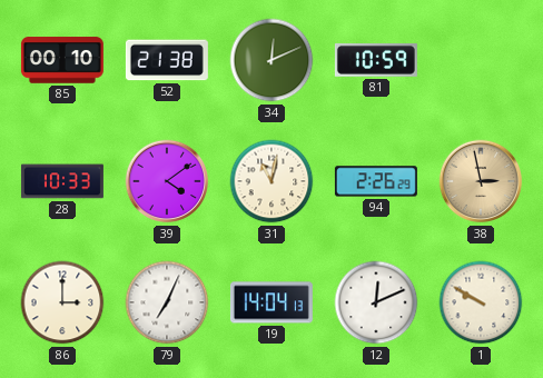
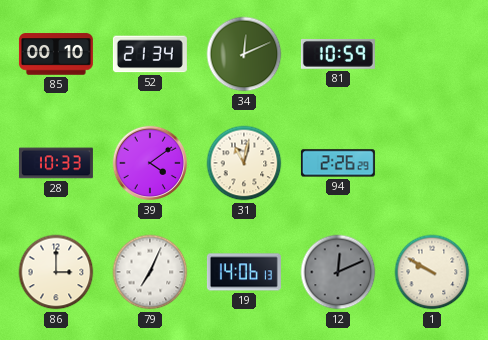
52: 21:38 -> 21:34 (150, 54)
38: 2:58 -> none (481, 181)
19: 14:04 -> 14:06 (244, 272)
12 dial: white -> grey (338, 272)
